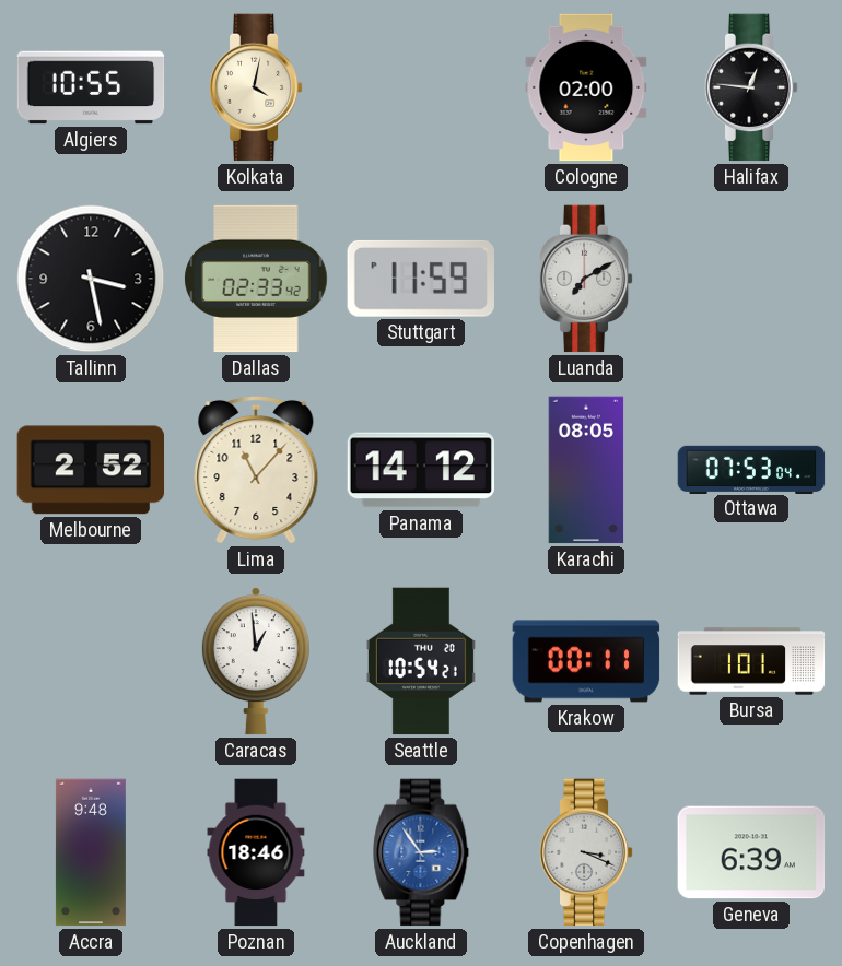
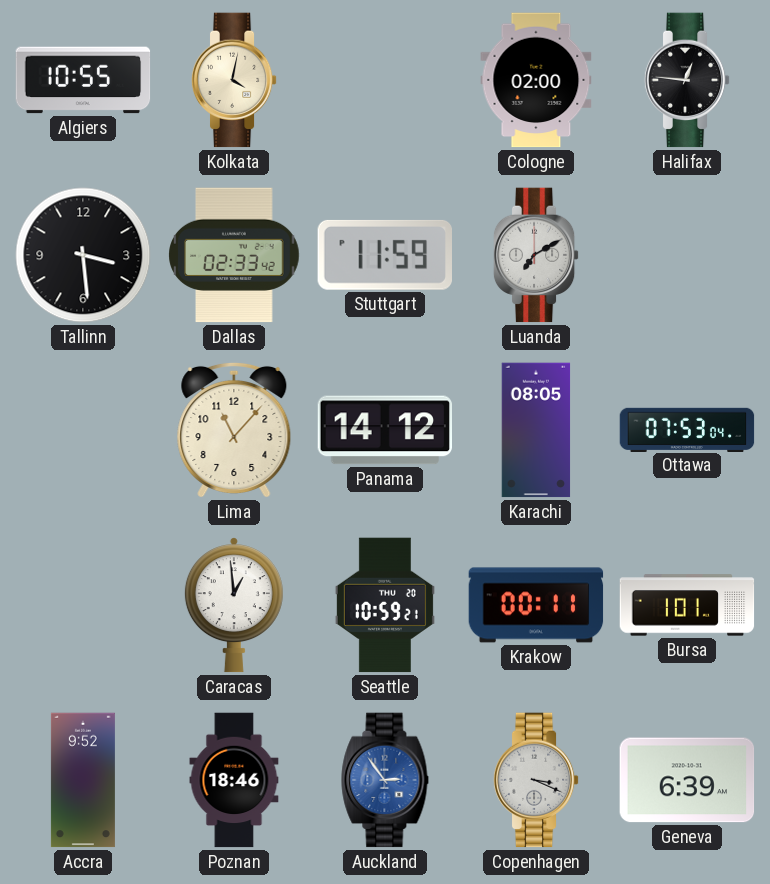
Tallinn: 3:28 -> 3:29 (83, 255)
Melbourne: 2:52 -> none (91, 470)
Seattle: 10:54 -> 10:59 (385, 605)
Accra: 9:48 -> 9:52 (83, 780)
